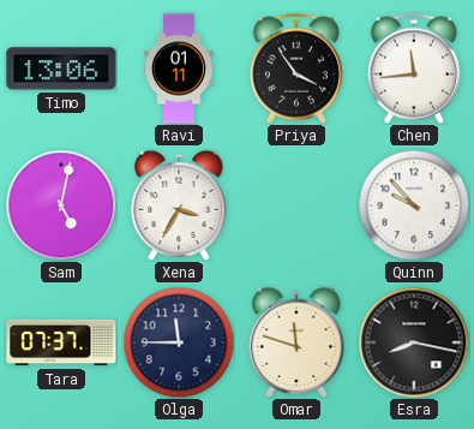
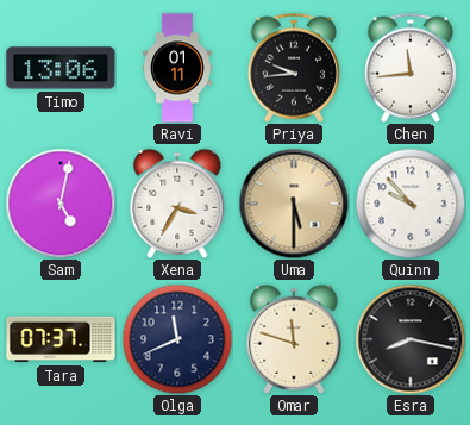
Priya: 3:54 -> 9:44 (294, 68)
Uma: none -> 5:30 (294, 204)
Olga: 11:45 -> 11:41 (177, 339)
